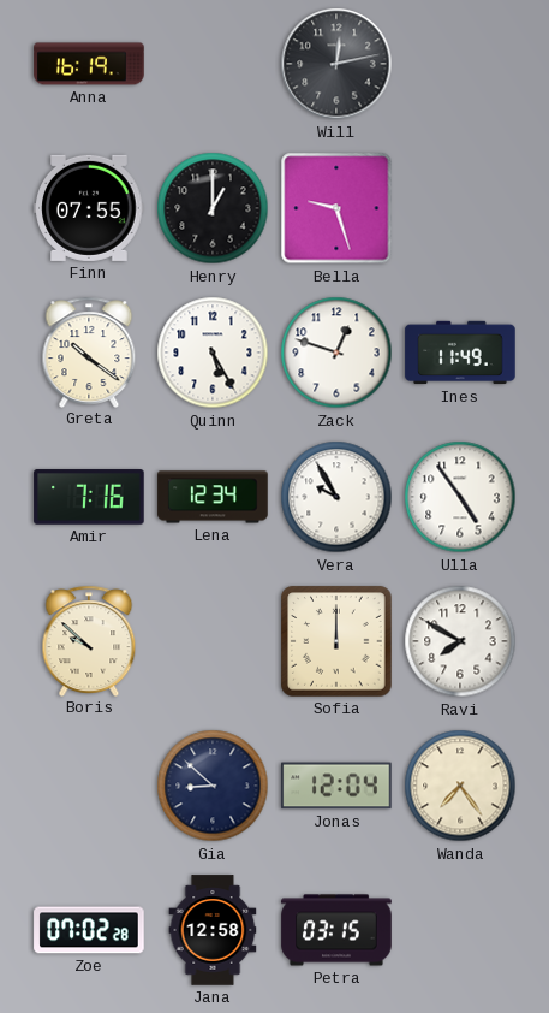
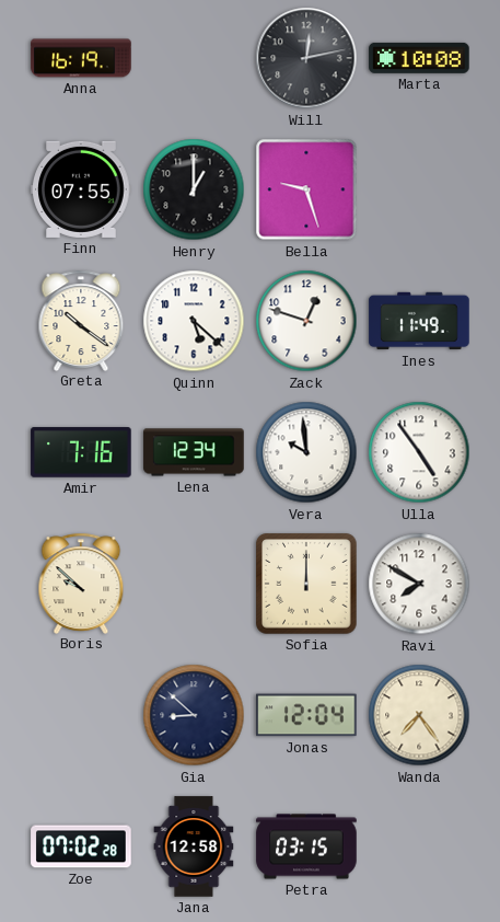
Marta: none -> 10:08 (419, 58)
Quinn: 5:25 -> 5:22 (194, 321)
Vera: 9:55 -> 9:59 (306, 452)
